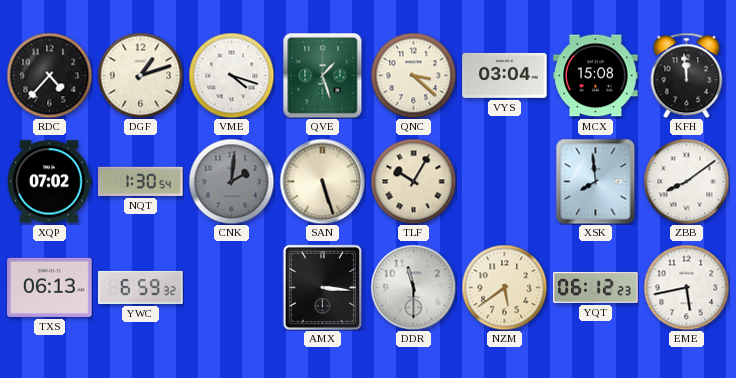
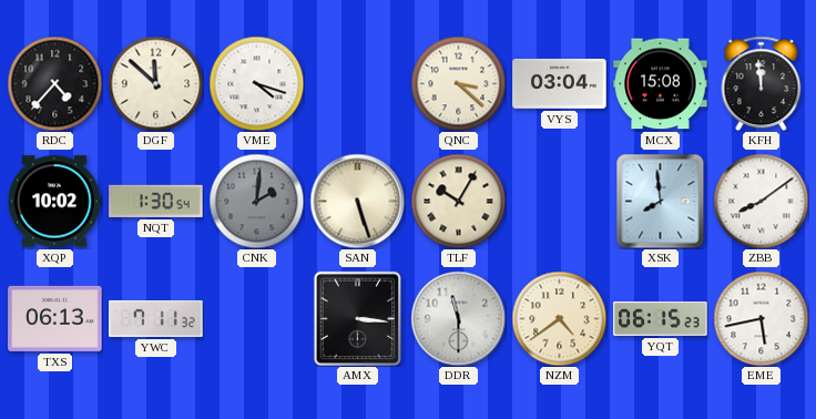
DGF: 1:12 -> 11:52 (155, 83)
QVE: 1:27 -> none (323, 75)
XQP: 07:02 -> 10:02 (55, 202)
YWC: 6:59 -> 7:11 (156, 318)
NZM: 5:39 -> 4:39 (559, 318)
YQT: 06:12 -> 06:15 (661, 319)
